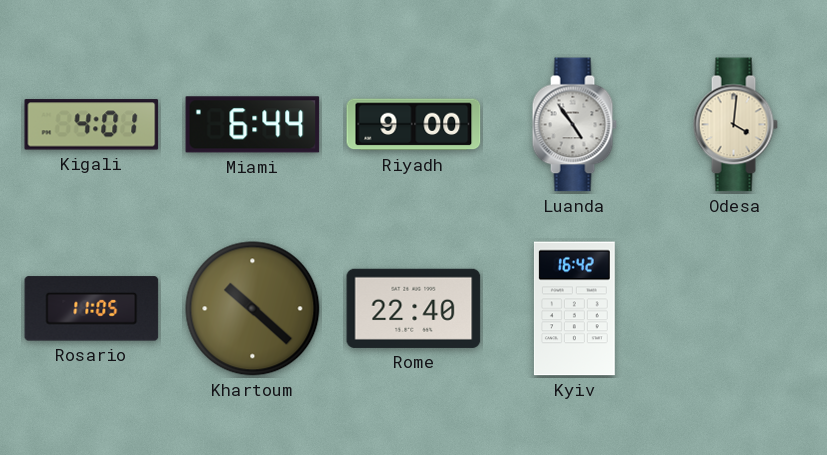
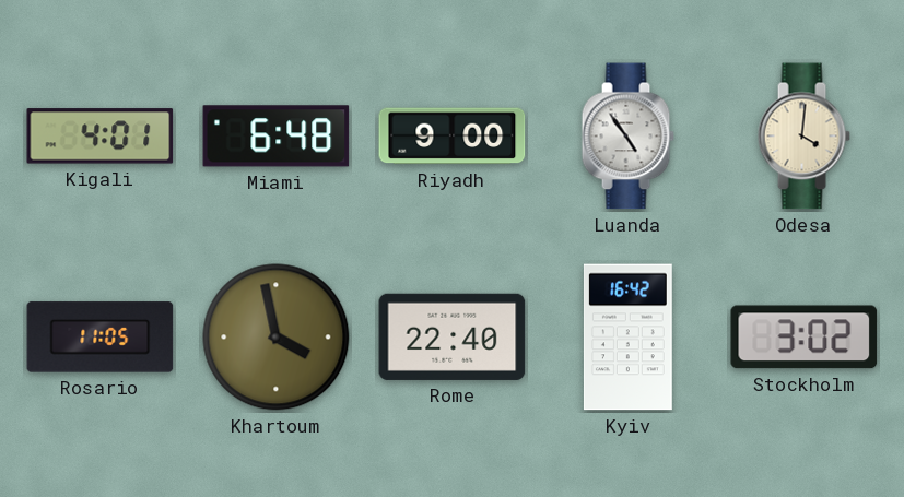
Miami: 6:44 -> 6:48 (277, 137)
Khartoum: 10:22 -> 3:58 (277, 338)
Stockholm: none -> 3:02 (805, 338)
